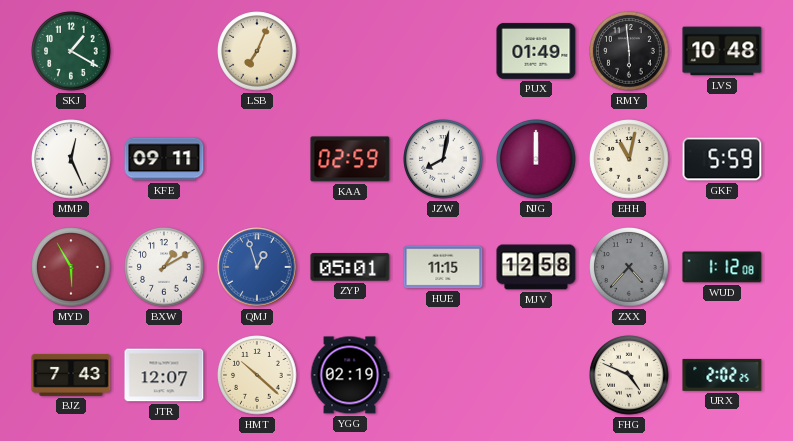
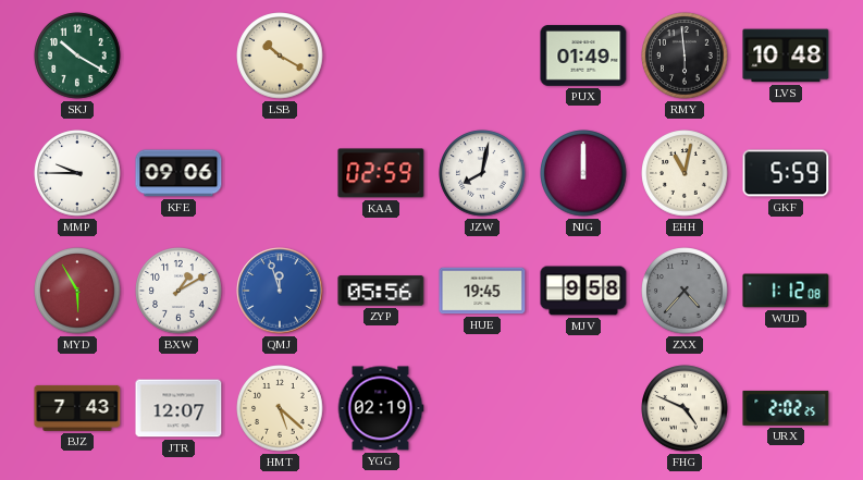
SKJ: 1:20 -> 10:20 (77, 56)
LSB: 7:04 -> 10:20 (280, 56)
MMP: 12:26 -> 9:45 (77, 173)
KFE: 09:11 -> 09:06 (178, 173)
QMJ: 12:57 -> 11:57 (280, 291)
ZYP: 05:01 -> 05:56 (381, 291)
HUE: 11:15 -> 19:45 (482, 291)
MJV: 12:58 -> 9:58 (583, 291)
HMT: 10:22 -> 5:22 (280, 408)
